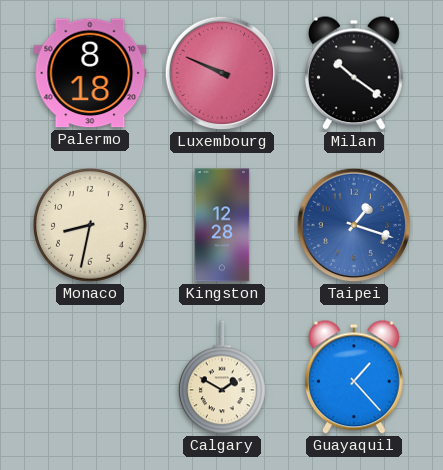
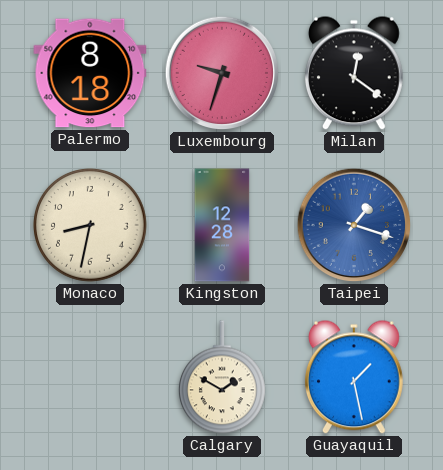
Luxembourg: 9:49 -> 9:33 (222, 73)
Milan: 10:21 -> 12:21 (354, 73)
Guayaquil: 1:23 -> 1:28 (354, 377)
